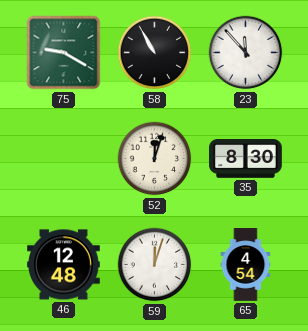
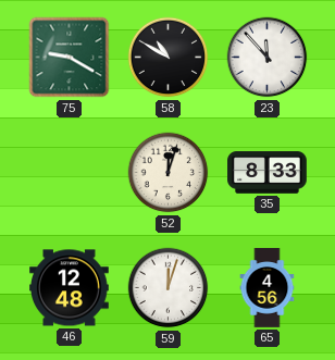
58: 10:55 -> 10:50 (169, 58)
35: 8:30 -> 8:33 (268, 173)
65: 4:54 -> 4:56 (268, 288)
